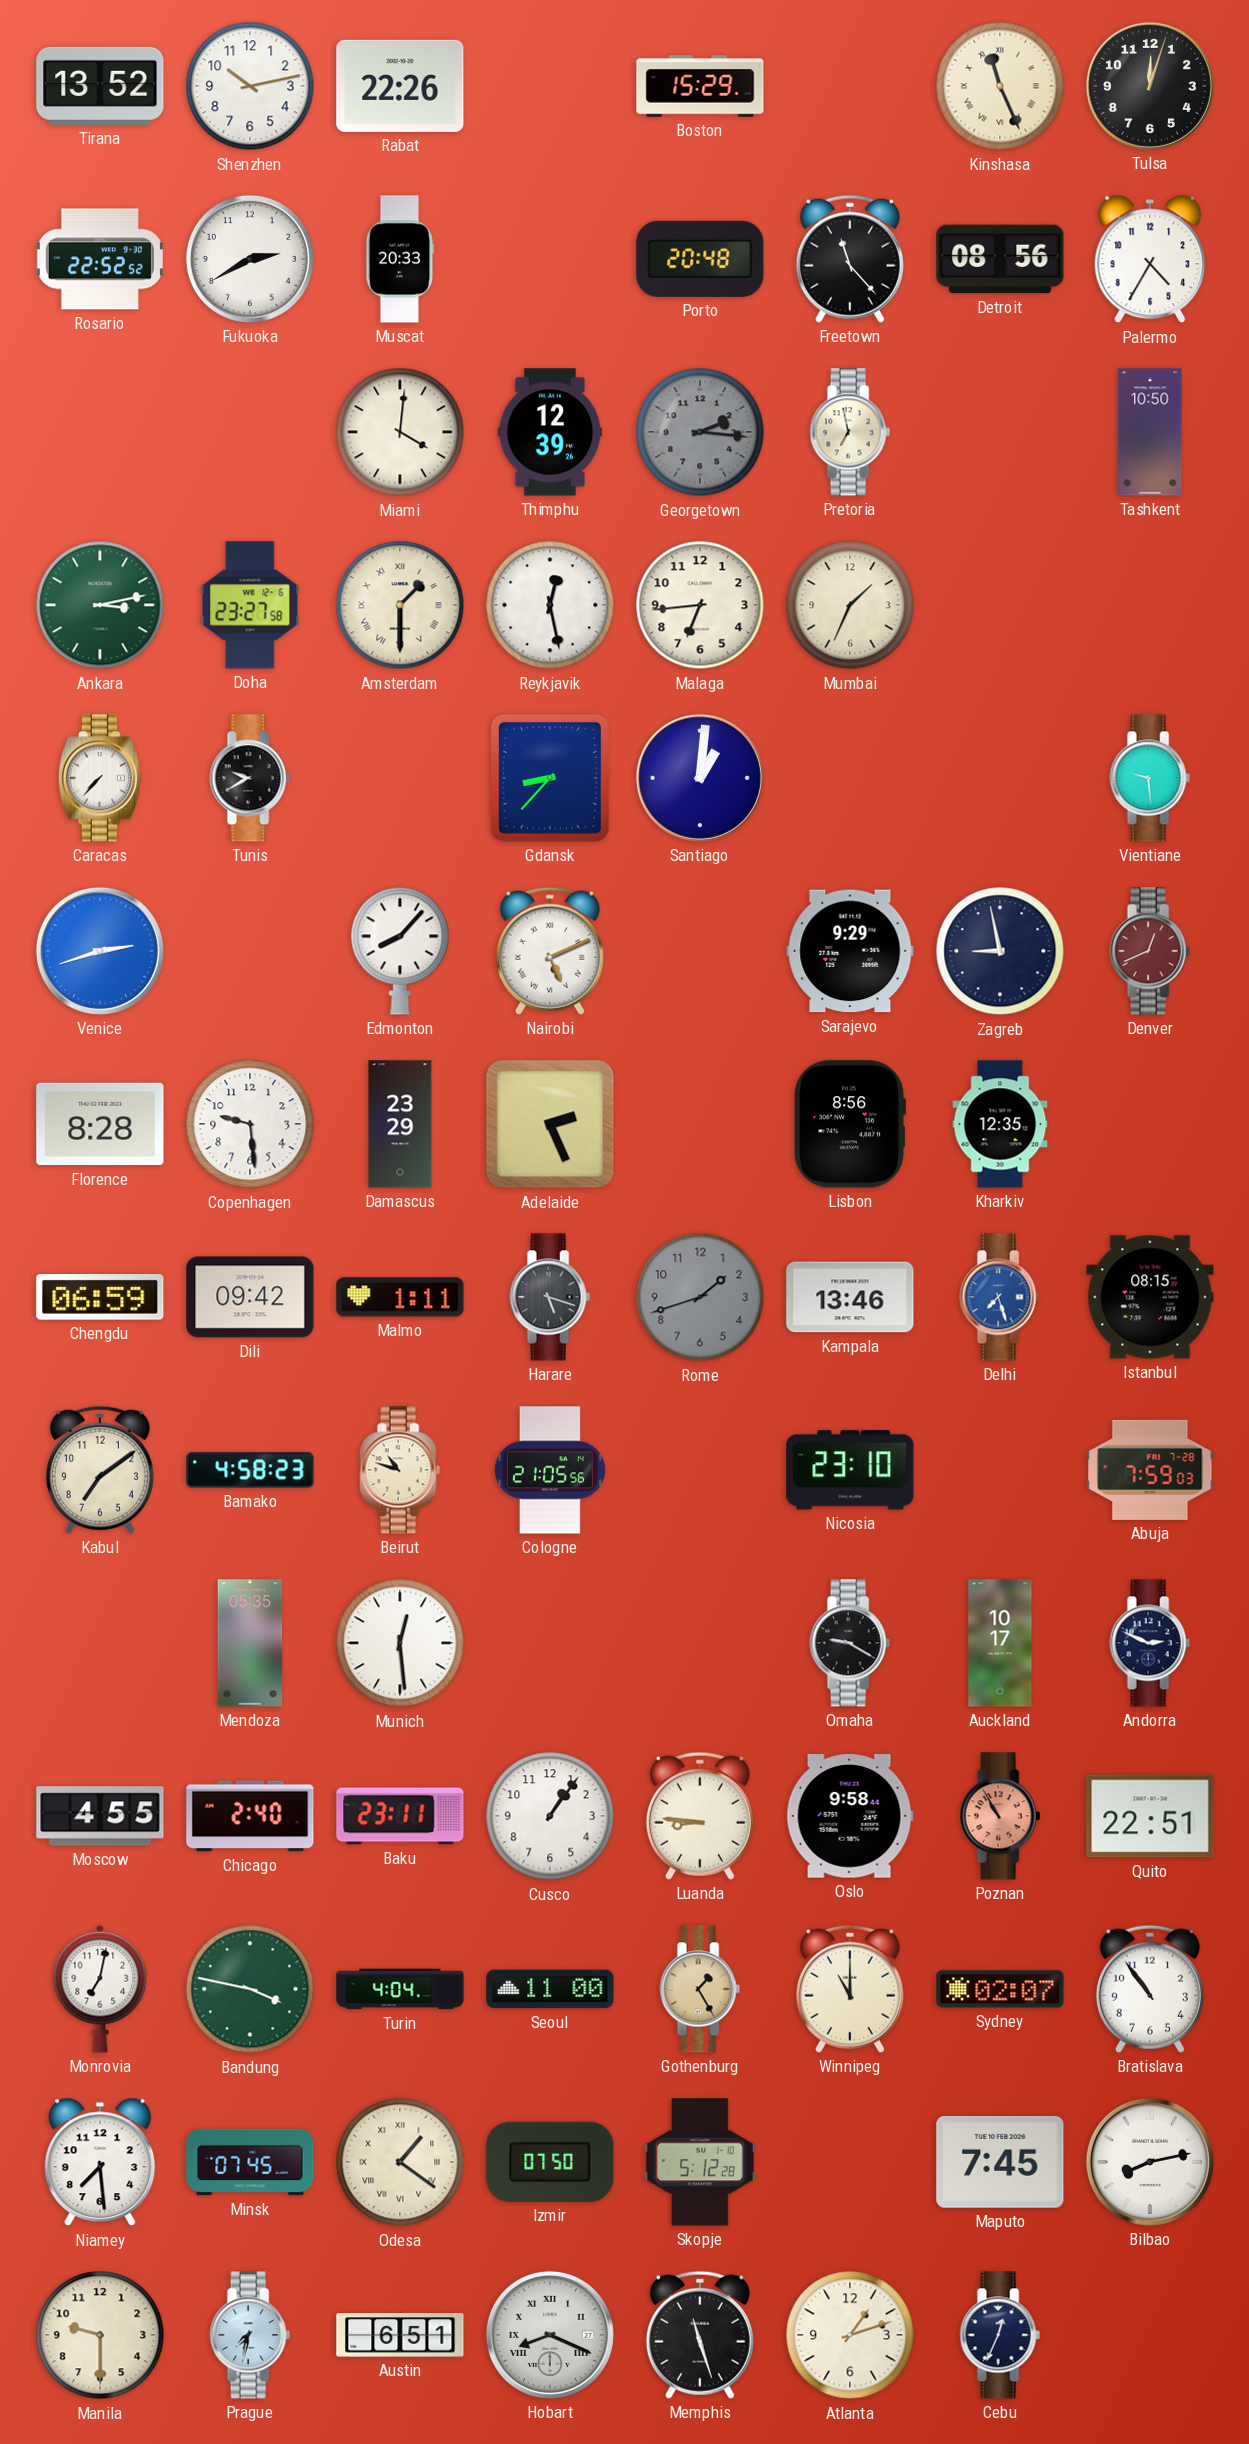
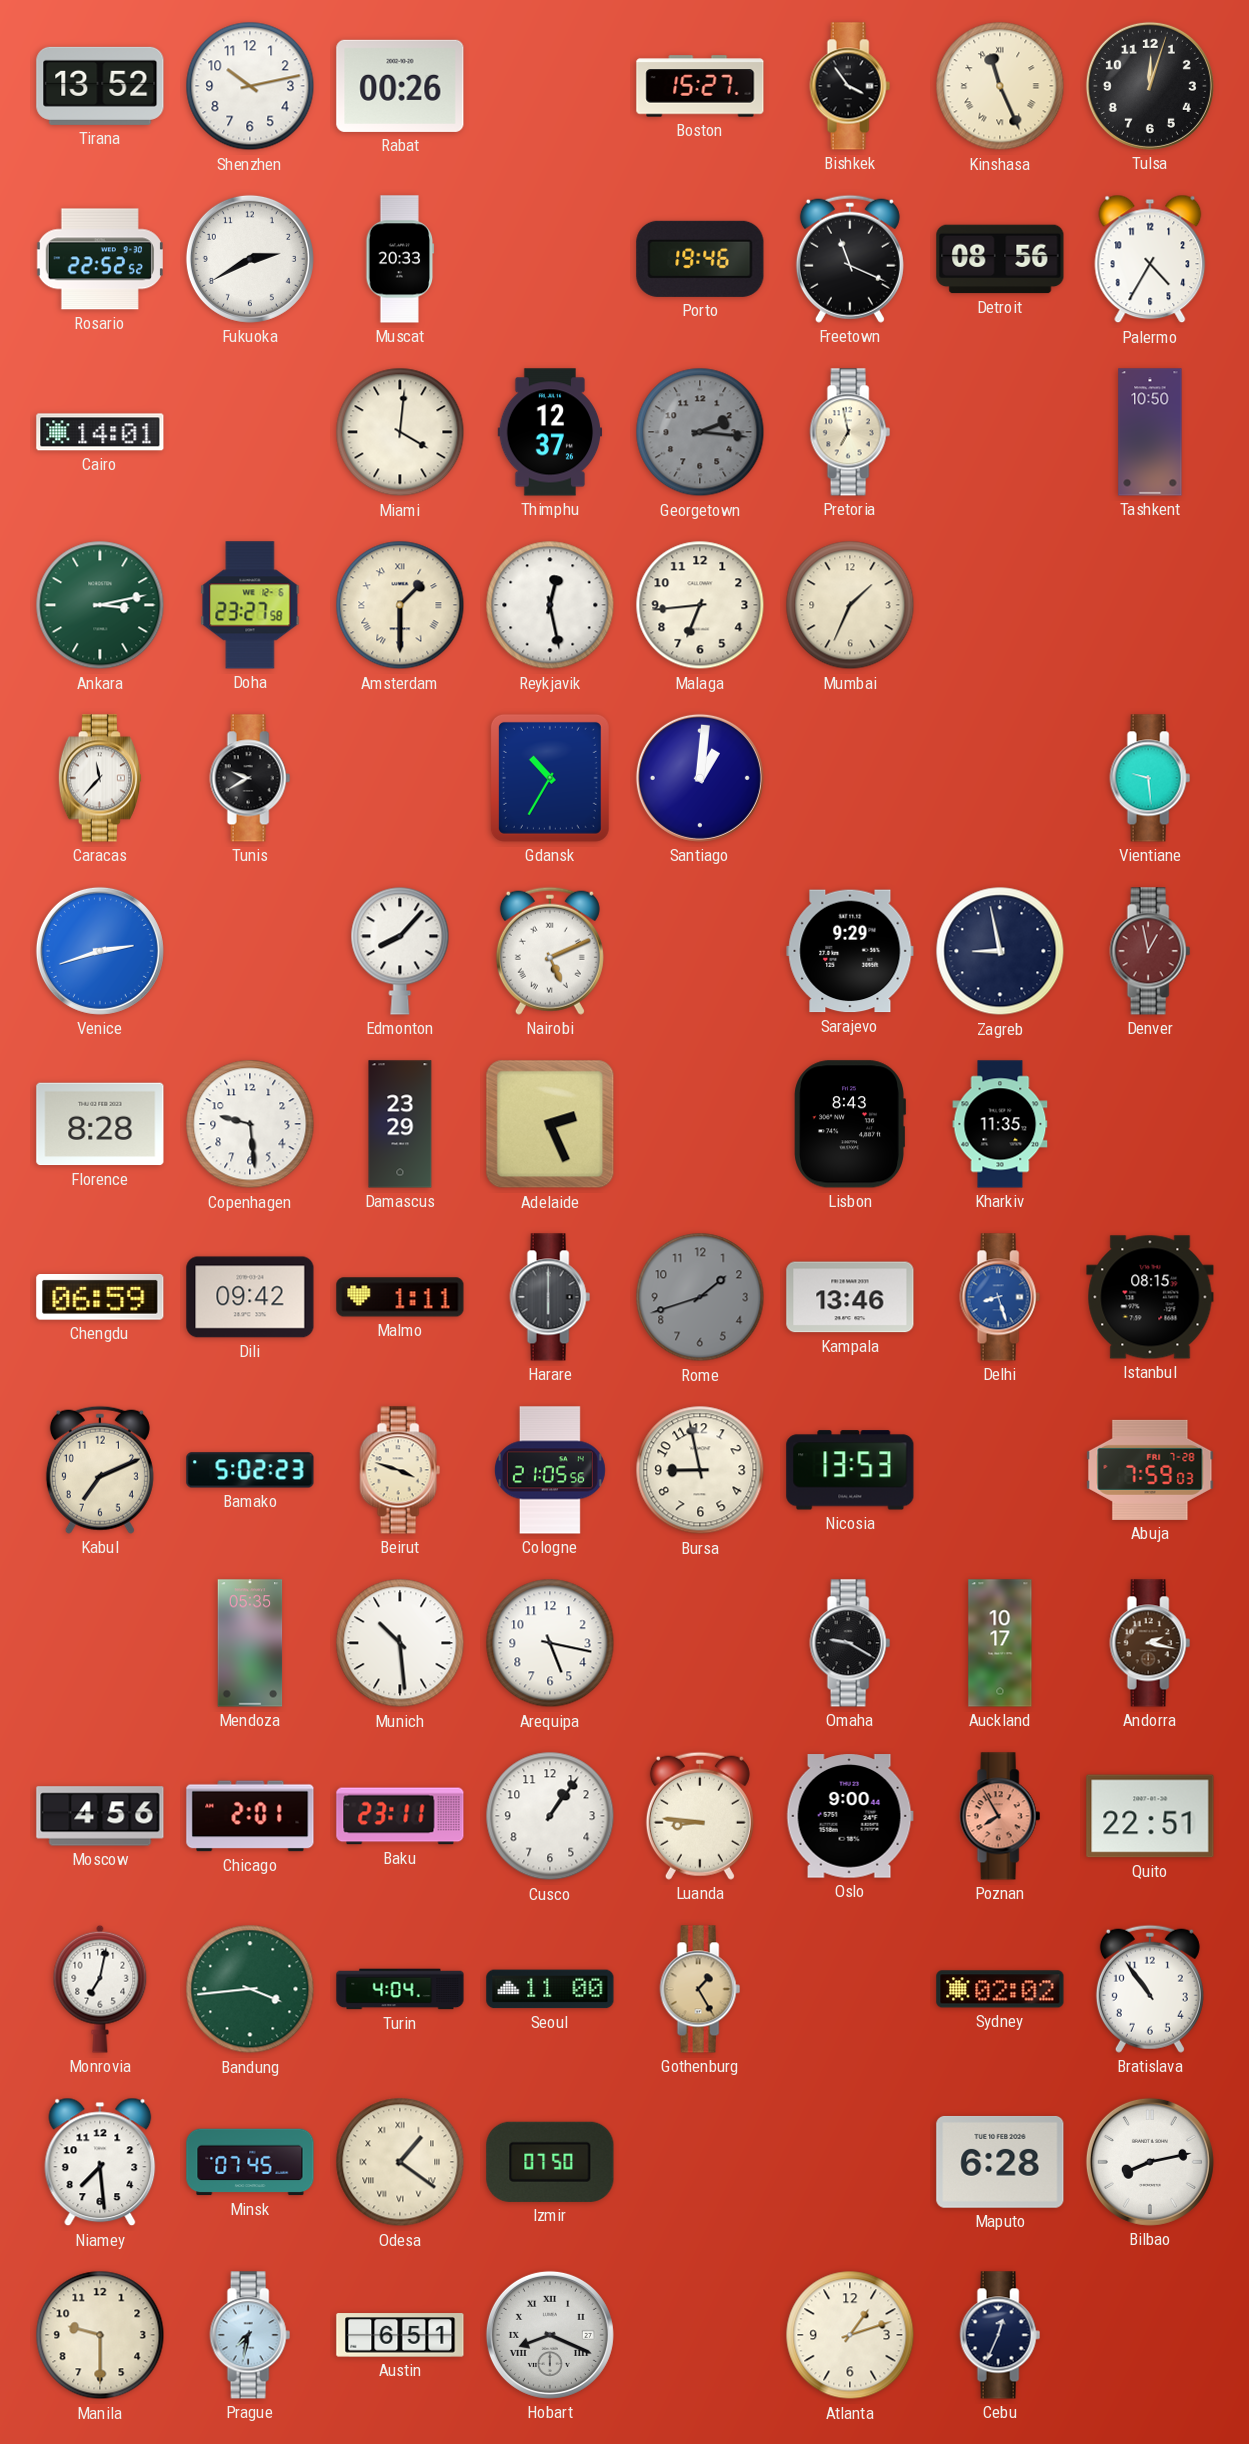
Rabat: 22:26 -> 00:26 (400, 86)
Boston: 15:29 -> 15:27 (700, 86)
Bishkek: none -> 3:54 (850, 86)
Porto: 20:48 -> 19:46 (700, 259)
Freetown: 11:23 -> 11:19 (850, 259)
Cairo: none -> 14:01 (100, 432)
Thimphu: 12:39 -> 12:37 (550, 432)
Caracas: 7:37 -> 11:37 (100, 778)
Gdansk: 8:37 -> 10:35 (550, 778)
Denver: 12:41 -> 12:58 (1150, 951)
Lisbon: 8:56 -> 8:43 (850, 1124)
Kharkiv: 12:35 -> 11:35 (1000, 1124)
Harare: 5:18 -> 6:00 (550, 1297)
Delhi: 7:27 -> 8:27 (1000, 1297)
Kabul: 7:09 -> 7:11 (100, 1470)
Bamako: 4:58 -> 5:02 (250, 1470)
Beirut: 10:48 -> 3:48 (400, 1470)
Bursa: none -> 8:58 (700, 1470)
Nicosia: 23:10 -> 13:53 (850, 1470)
Munich: 12:29 -> 10:29 (400, 1643)
Arequipa: none -> 5:17 (550, 1643)
Andorra: 2:49 -> 2:17 (1150, 1643)
Andorra dial: navy -> brown (1150, 1643)
Moscow: 4:55 -> 4:56 (100, 1816)
Chicago: 2:40 -> 2:01 (250, 1816)
Oslo: 9:58 -> 9:00 (850, 1816)
Poznan: 10:55 -> 7:55 (1000, 1816)
Bandung: 3:47 -> 3:44 (250, 1989)
Winnipeg: 11:00 -> none (850, 1989)
Sydney: 02:07 -> 02:02 (1000, 1989)
Skopje: 5:12 -> none (701, 2162)
Maputo: 7:45 -> 6:28 (1000, 2162)
Memphis: 11:27 -> none (700, 2335)
